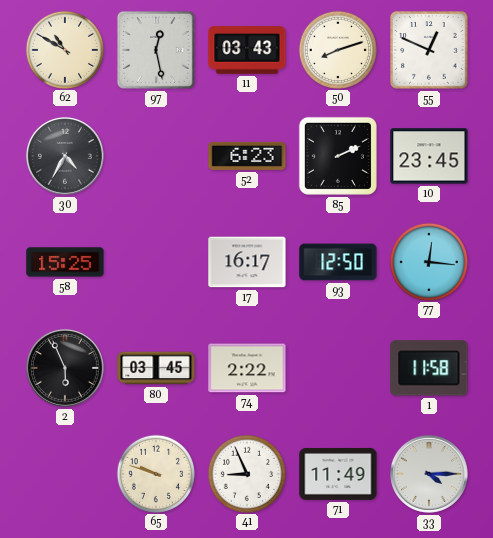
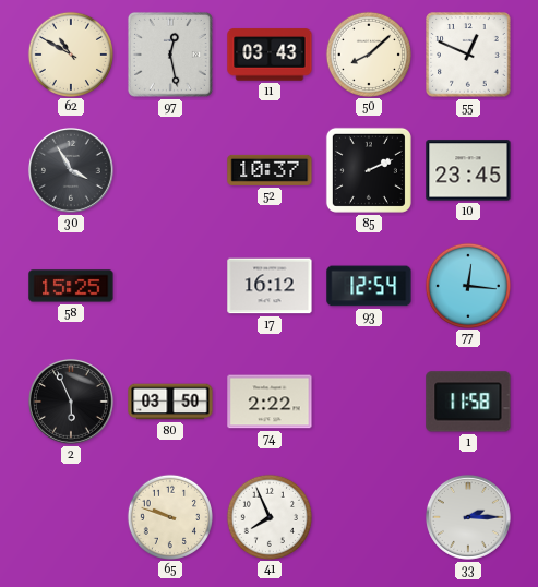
50: 8:12 -> 8:08 (368, 53)
30: 4:35 -> 3:55 (71, 170)
52: 6:23 -> 10:37 (270, 170)
17: 16:17 -> 16:12 (270, 286)
93: 12:50 -> 12:54 (369, 286)
80: 03:45 -> 03:50 (170, 402)
41: 8:56 -> 7:56 (268, 516)
71: 11:49 -> none (338, 474)
33: 4:15 -> 2:15 (468, 517)
